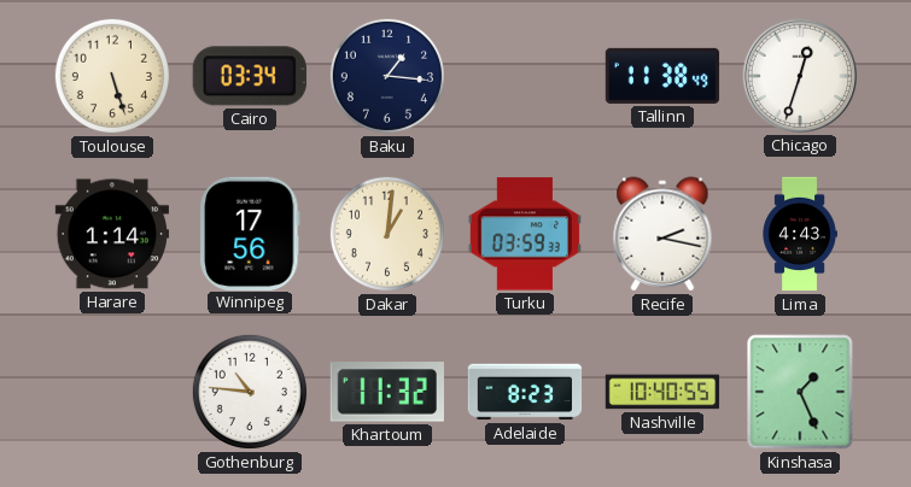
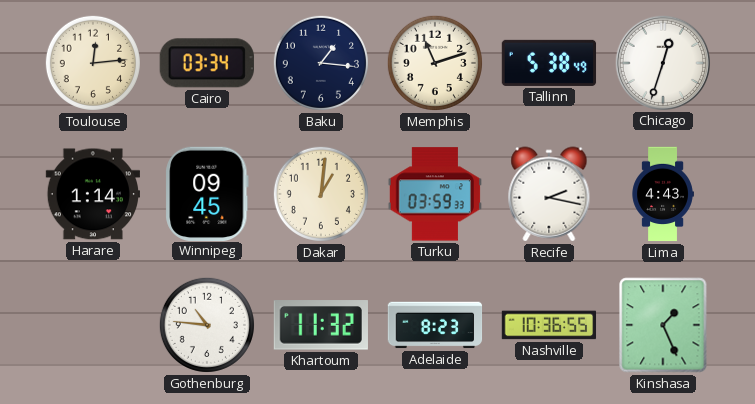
Toulouse: 5:27 -> 12:14 (93, 63)
Memphis: none -> 11:12 (435, 63)
Tallinn: 11:38 -> 5:38 (549, 63)
Winnipeg: 17:56 -> 09:45 (207, 193)
Nashville: 10:40 -> 10:36 (549, 325)
